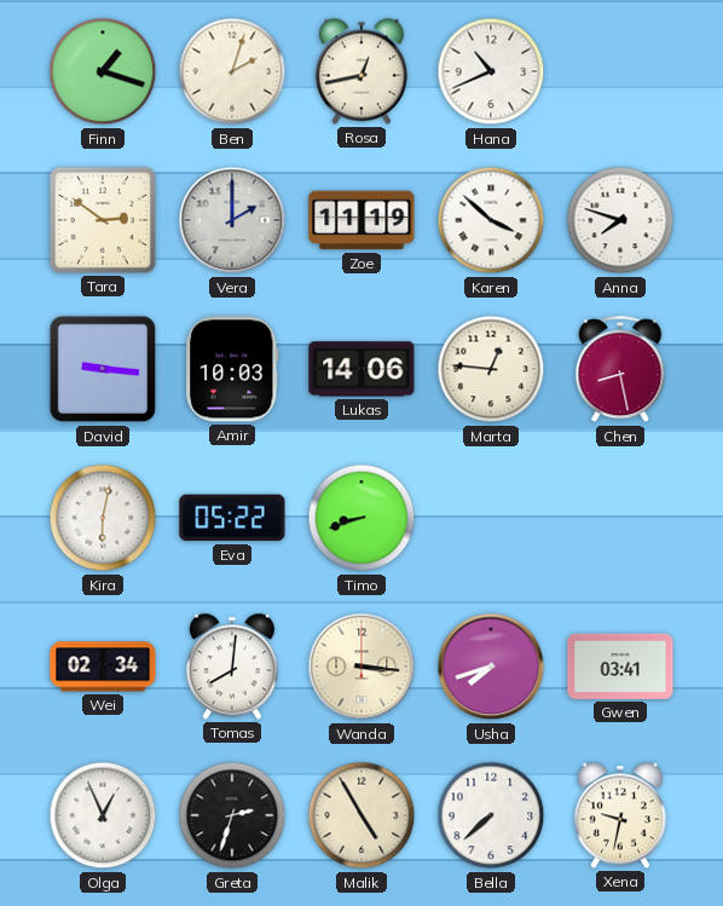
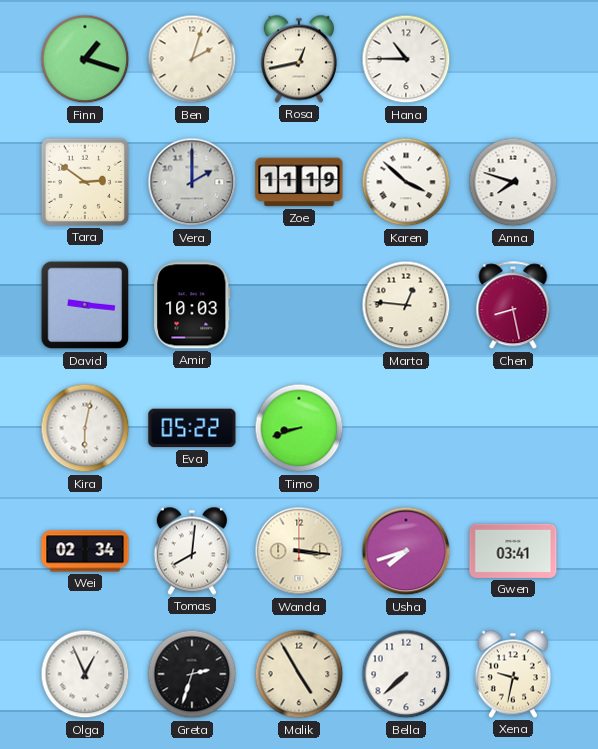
Hana: 10:41 -> 10:45 (406, 59)
Lukas: 14:06 -> none (361, 369)
